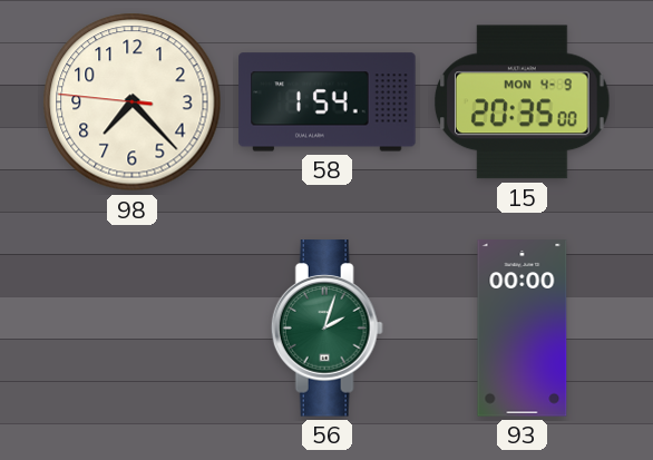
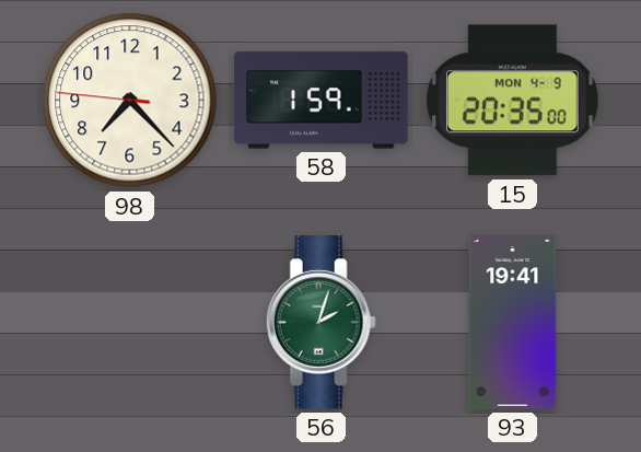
58: 1:54 -> 1:59 (322, 101)
93: 00:00 -> 19:41 (513, 323)
